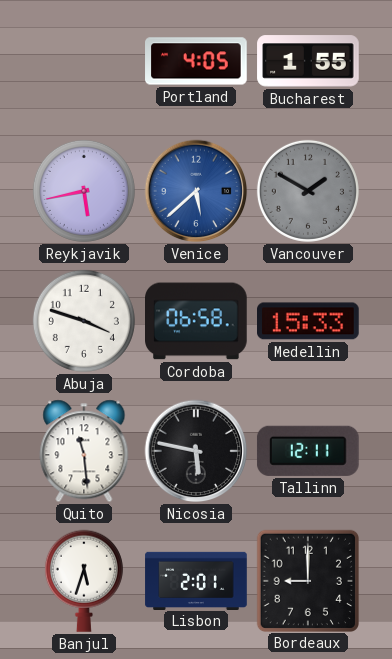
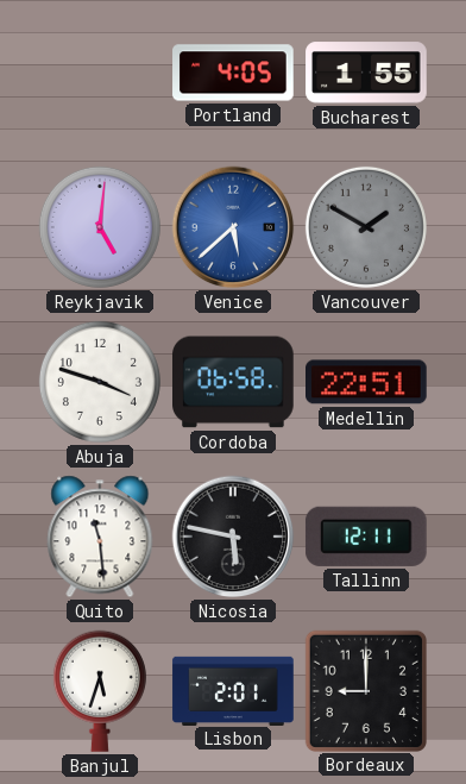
Reykjavik: 5:43 -> 5:01 (100, 227)
Medellin: 15:33 -> 22:51 (367, 382)
